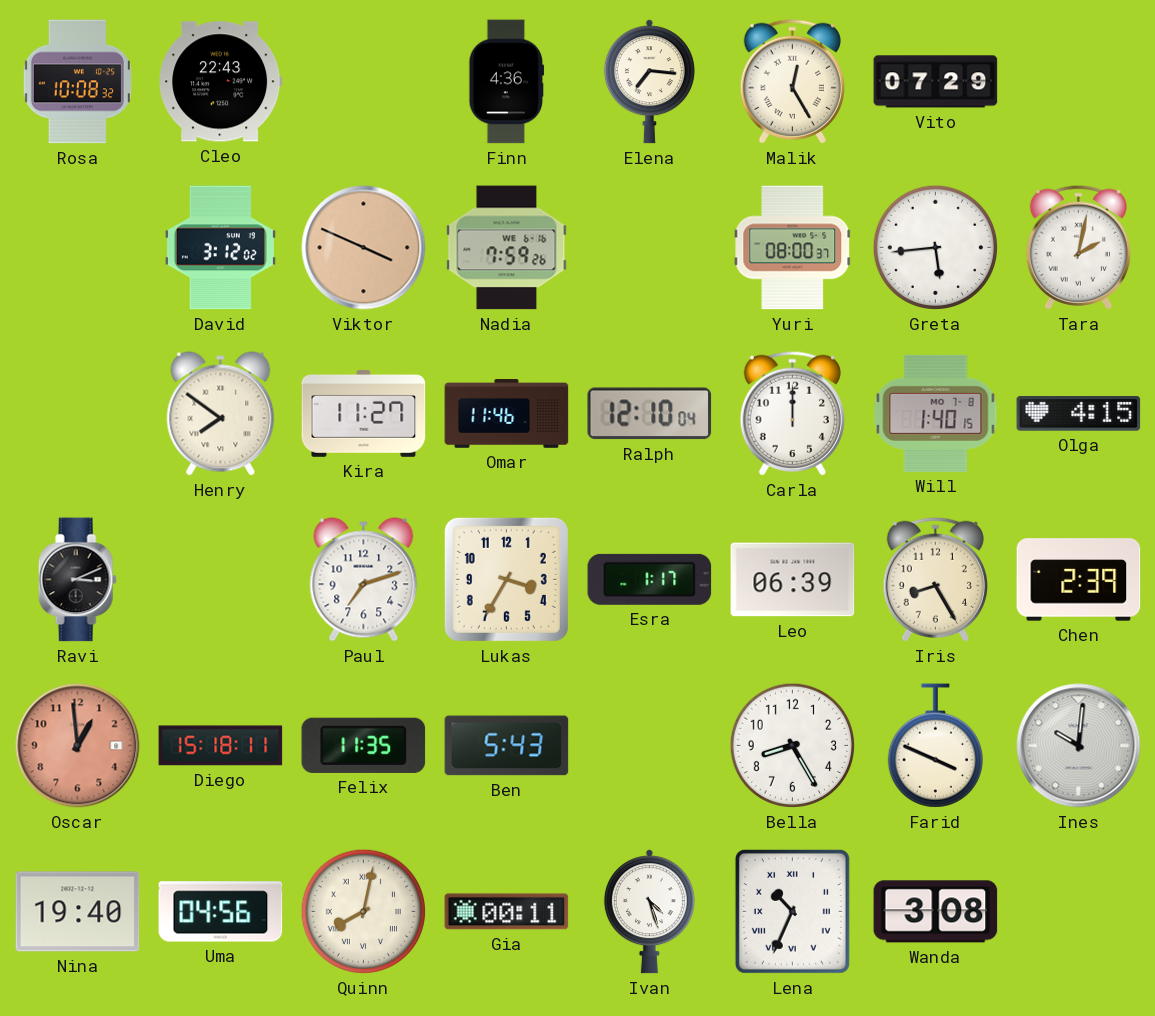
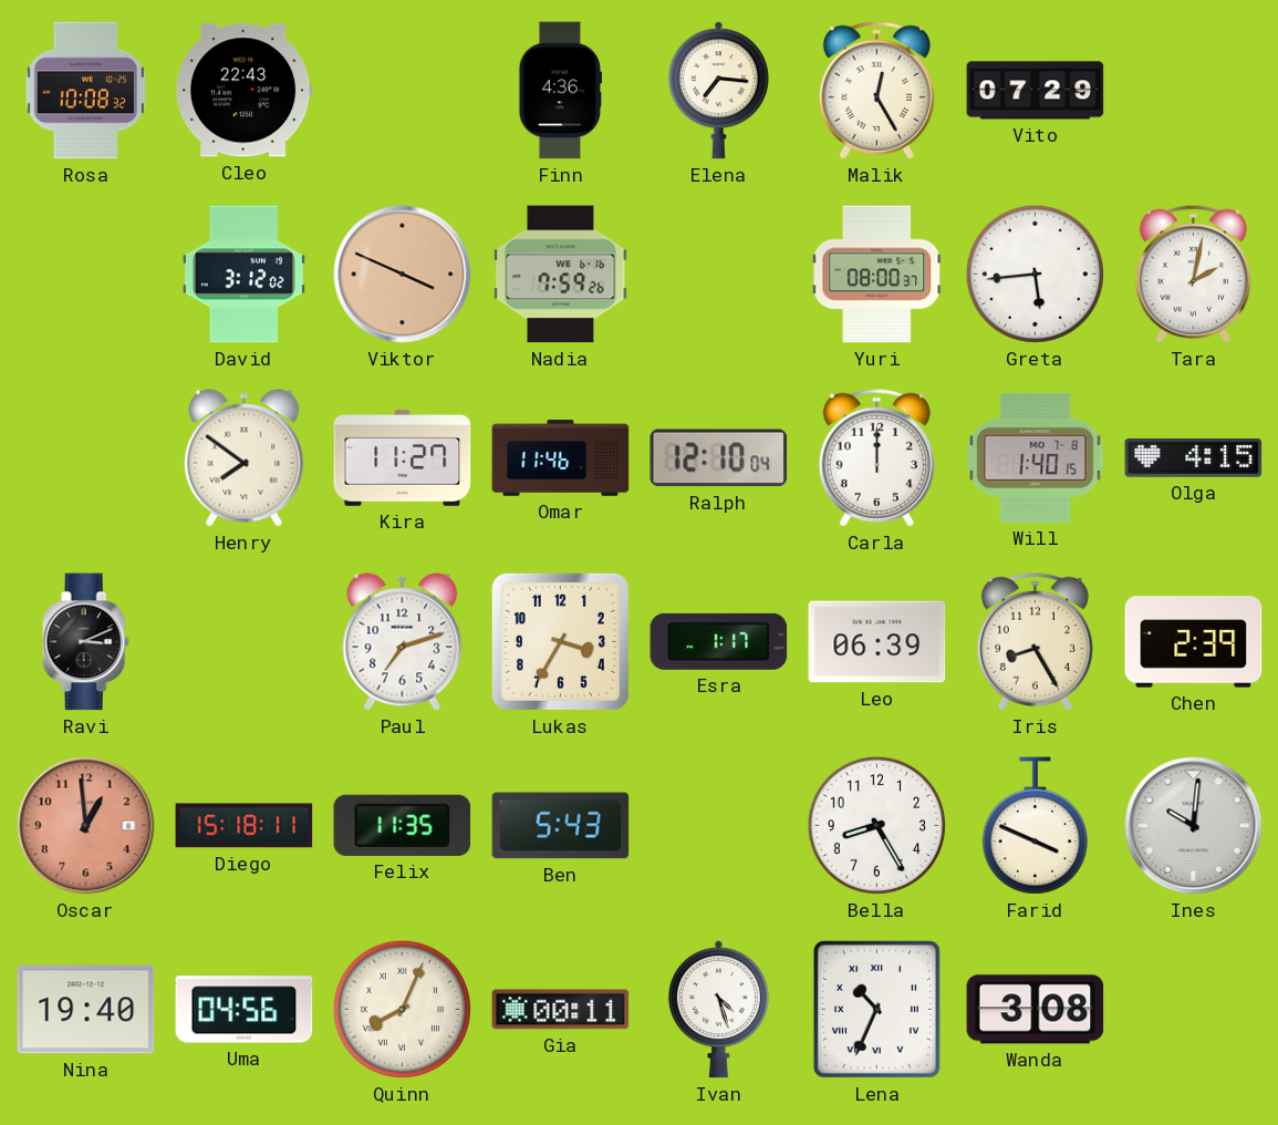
Quinn: 8:02 -> 8:04 (402, 1009)
